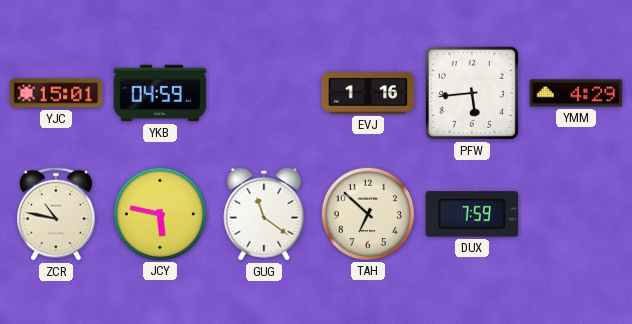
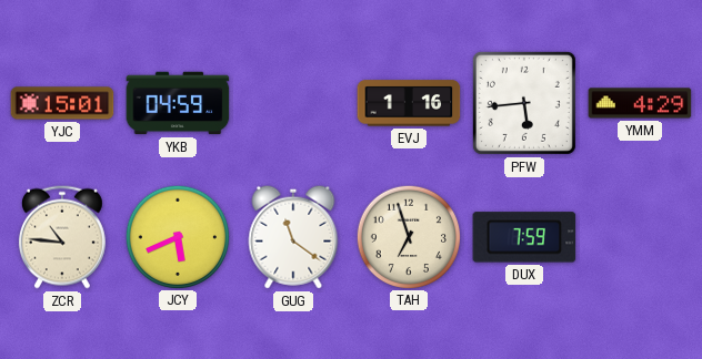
ZCR: 10:47 -> 10:46 (62, 237)
JCY: 5:47 -> 5:41 (177, 236)
TAH: 6:52 -> 6:57 (408, 236)
